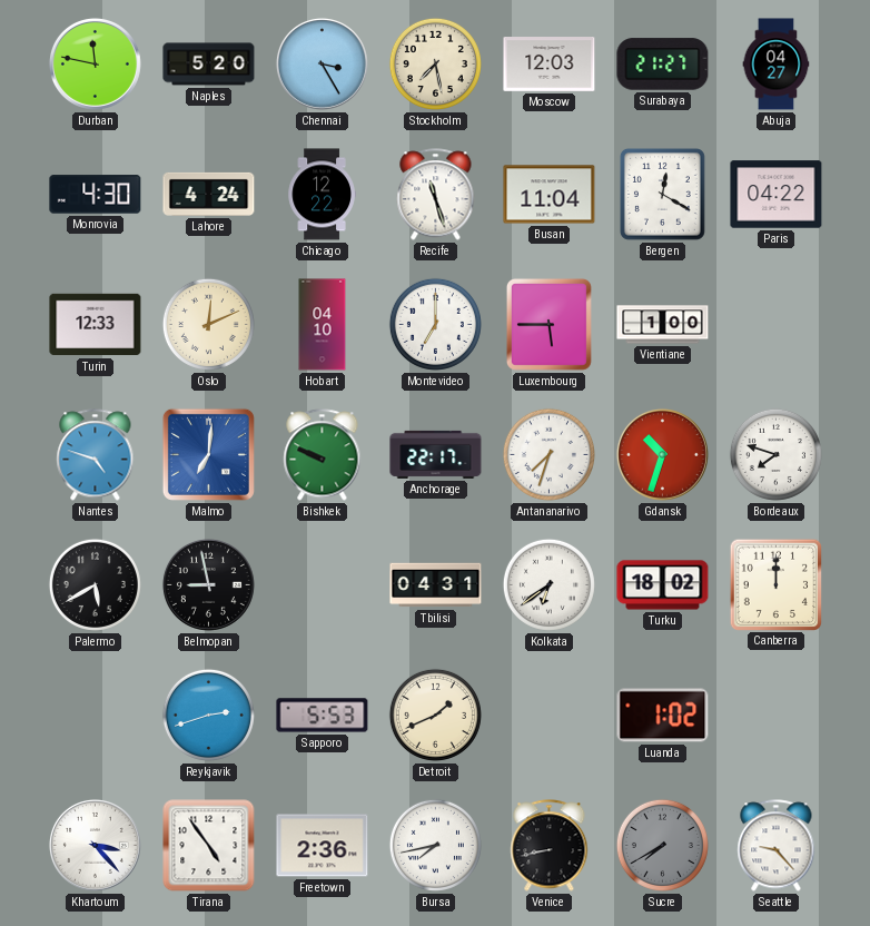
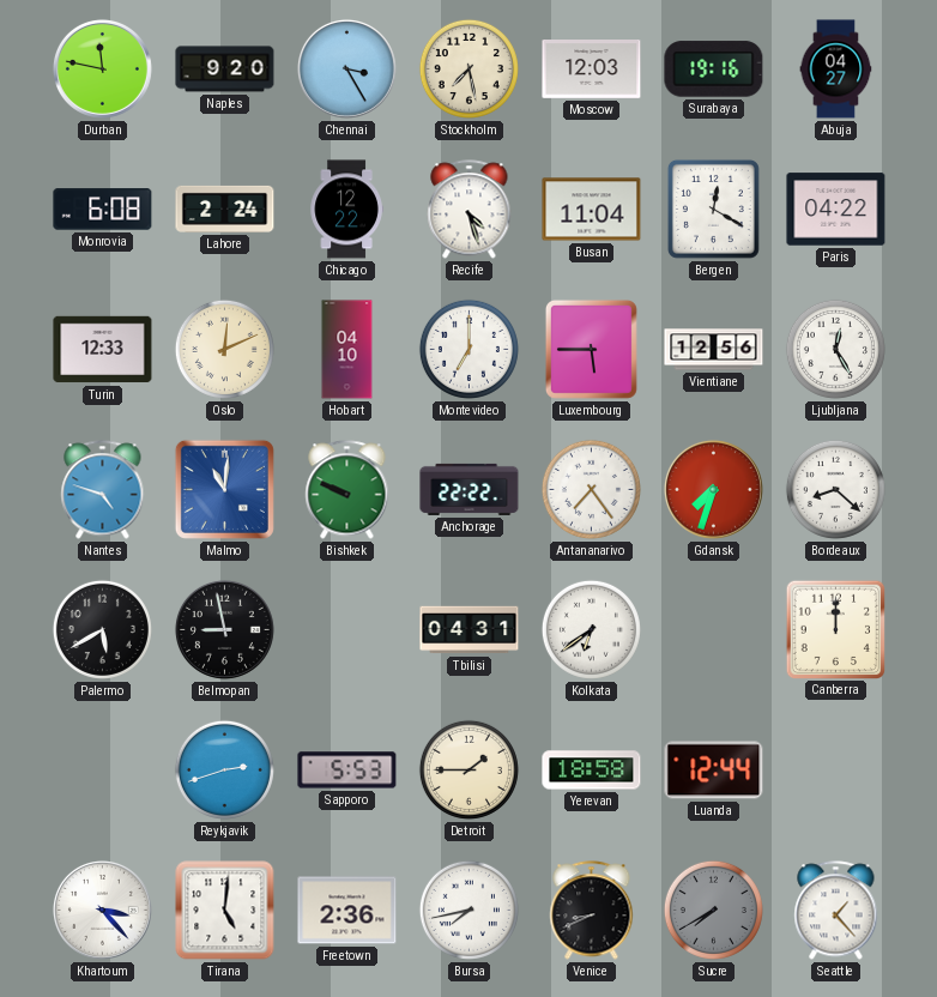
Naples: 5:20 -> 9:20 (225, 70)
Surabaya: 21:27 -> 19:16 (714, 70)
Monrovia: 4:30 -> 6:08 (103, 210)
Lahore: 4:24 -> 2:24 (225, 209)
Recife: 11:27 -> 4:27 (470, 210)
Vientiane: 1:00 -> 12:56 (714, 350)
Ljubljana: none -> 12:25 (835, 349)
Malmo: 7:01 -> 11:01 (224, 489)
Anchorage: 22:17 -> 22:22 (470, 489)
Antananarivo: 7:33 -> 7:24 (591, 489)
Gdansk: 10:33 -> 7:33 (713, 489)
Bordeaux: 7:48 -> 8:22 (835, 489)
Turku: 18:02 -> none (663, 585)
Detroit: 1:41 -> 1:45 (468, 769)
Yerevan: none -> 18:58 (592, 771)
Luanda: 1:02 -> 12:44 (714, 771)
Tirana: 4:54 -> 5:01 (225, 911)
Venice: 8:43 -> 8:41 (592, 911)
Seattle: 9:23 -> 1:23 (836, 911)
